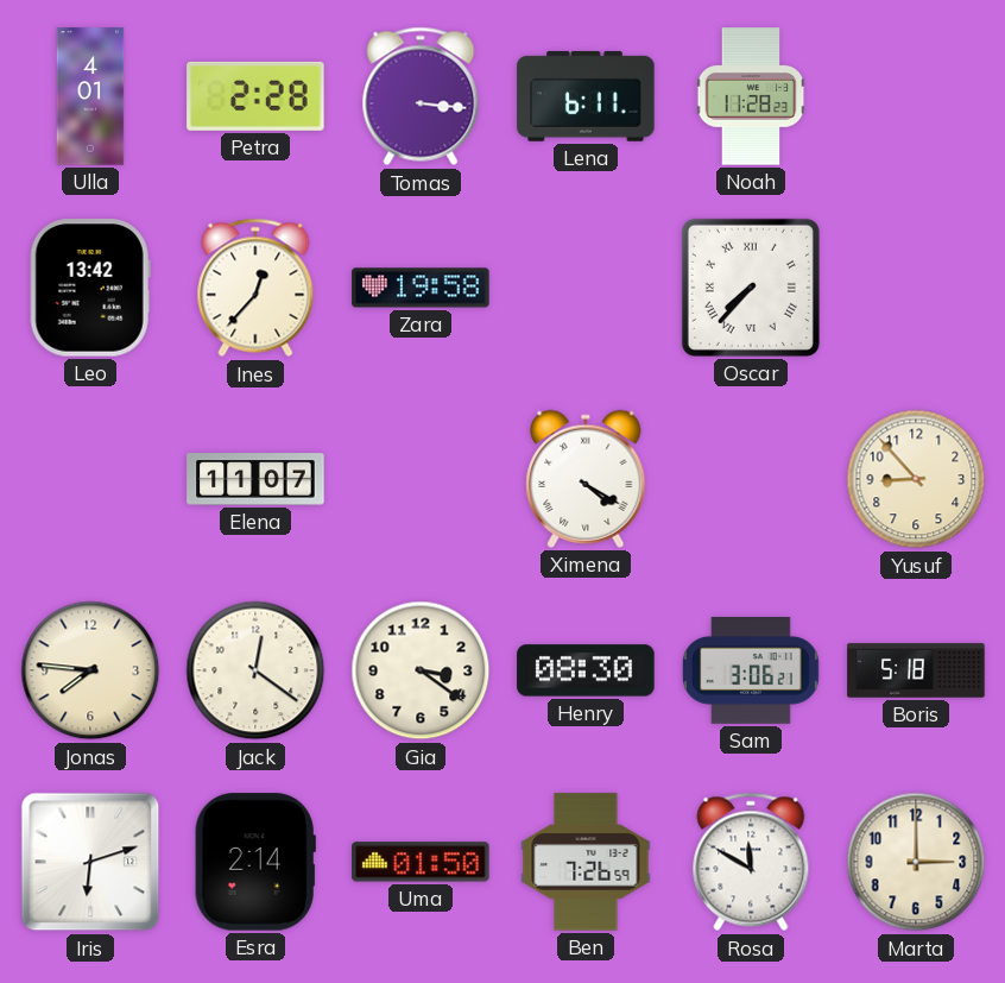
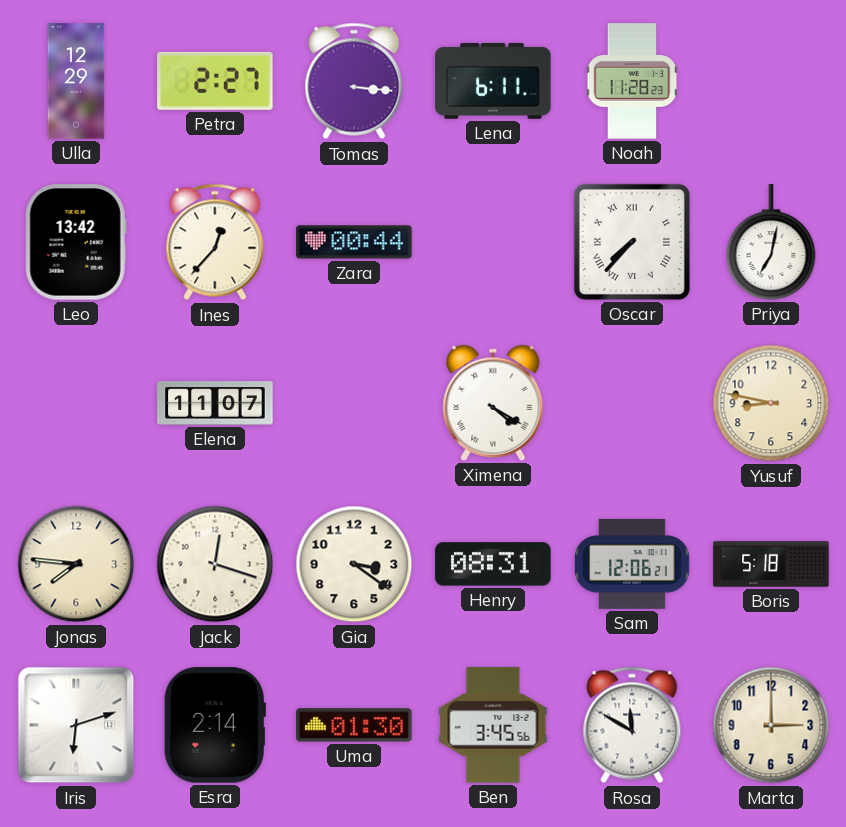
Ulla: 4:01 -> 12:29 (76, 81)
Petra: 2:28 -> 2:27 (215, 81)
Zara: 19:58 -> 00:44 (354, 242)
Priya: none -> 7:02 (771, 242)
Yusuf: 8:53 -> 8:47 (771, 403)
Jack: 12:21 -> 12:18 (215, 564)
Henry: 08:30 -> 08:31 (493, 564)
Sam: 3:06 -> 12:06 (633, 565)
Uma: 01:50 -> 01:30 (354, 725)
Ben: 7:26 -> 3:45 (493, 725)
